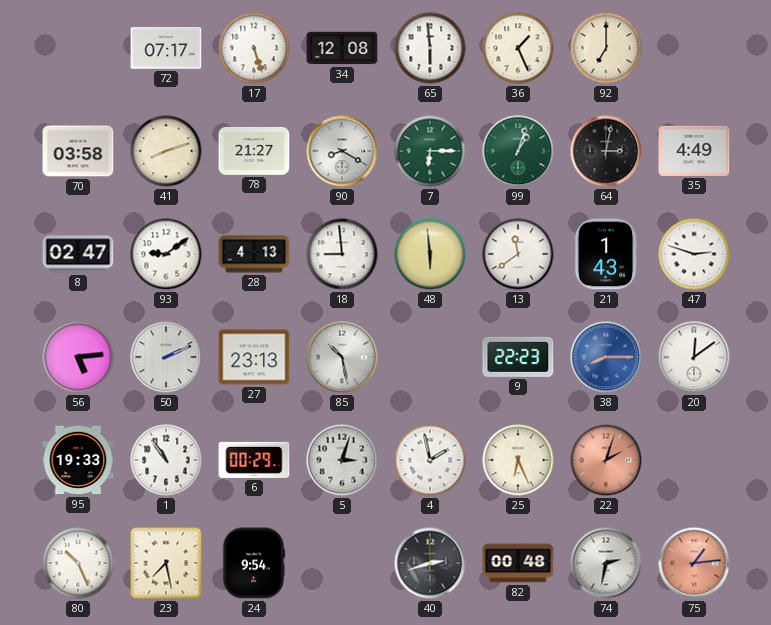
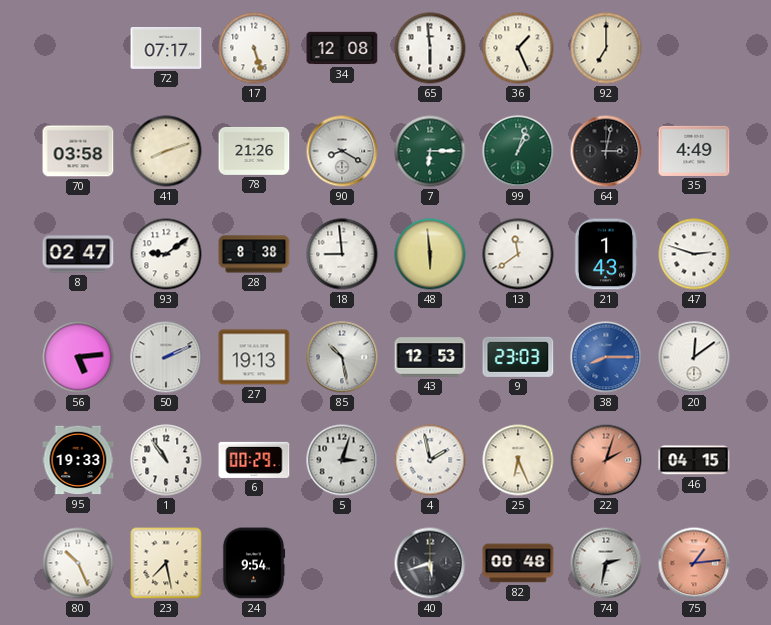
78: 21:27 -> 21:26 (254, 151)
28: 4:13 -> 8:38 (254, 254)
27: 23:13 -> 19:13 (254, 357)
43: none -> 12:53 (430, 357)
9: 22:23 -> 23:03 (518, 357)
46: none -> 04:15 (694, 460)
40: 2:42 -> 5:42 (430, 563)
